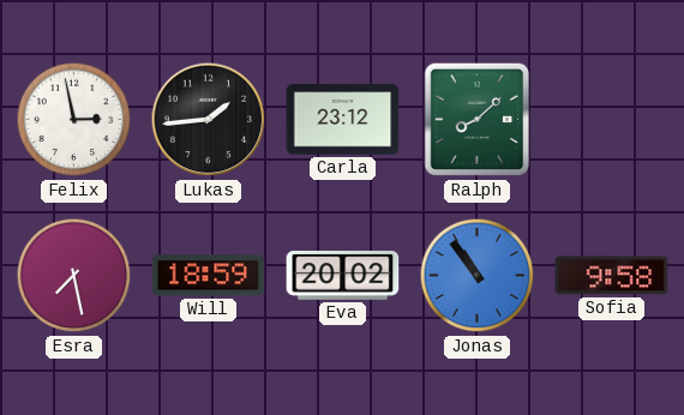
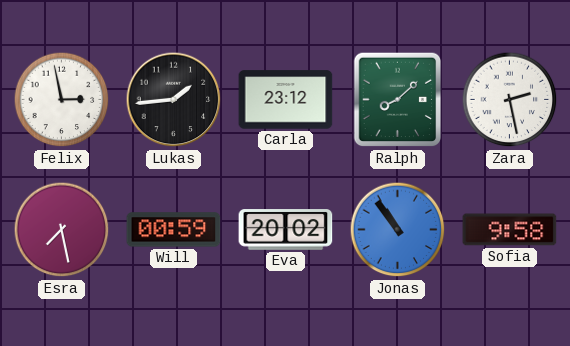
Zara: none -> 2:28 (510, 100)
Will: 18:59 -> 00:59 (174, 230)
